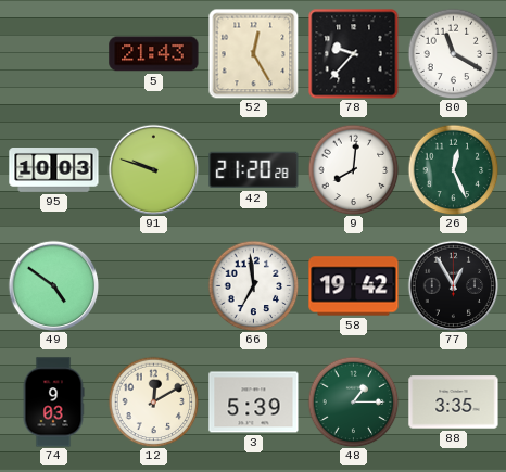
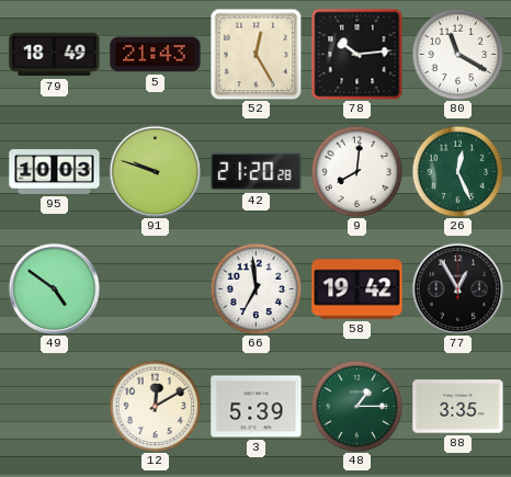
79: none -> 18:49 (55, 55)
78: 9:37 -> 10:14 (356, 54)
74: 9:03 -> none (53, 403)
